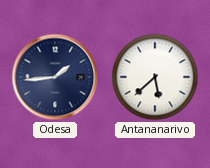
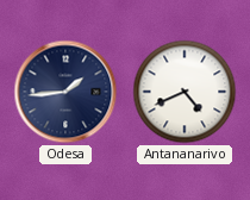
Antananarivo: 5:38 -> 4:41 (185, 92)
